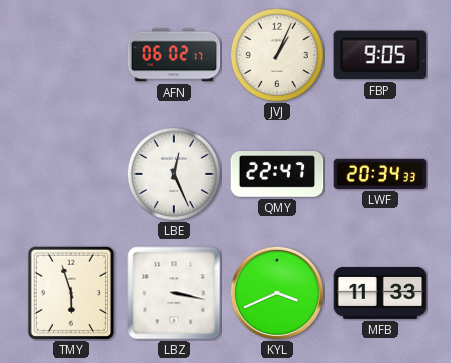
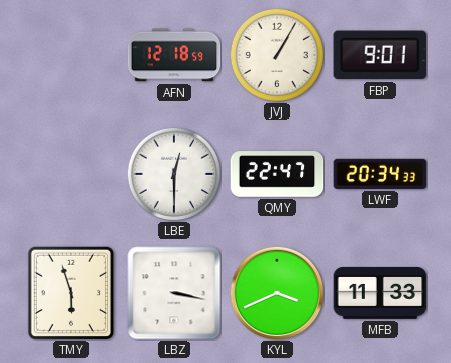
AFN: 06:02 -> 12:18 (174, 55)
JVJ: 1:04 -> 1:05 (277, 55)
FBP: 9:05 -> 9:01 (379, 55)
LBE: 12:26 -> 12:30 (174, 174)
